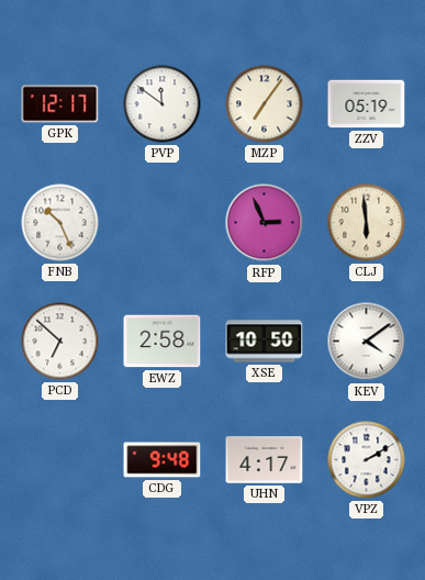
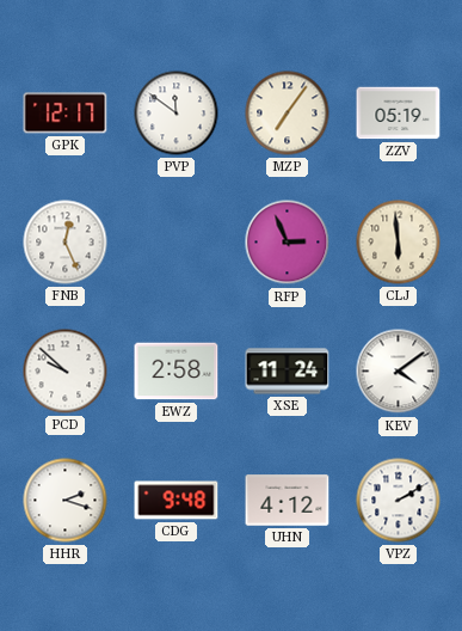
FNB: 10:26 -> 12:26 (66, 243)
PCD: 6:52 -> 9:52 (66, 372)
XSE: 10:50 -> 11:24 (288, 372)
HHR: none -> 2:18 (66, 501)
UHN: 4:17 -> 4:12 (288, 501)
